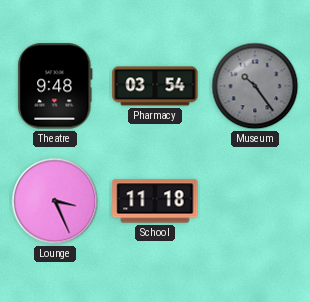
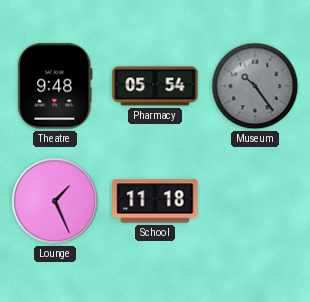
Pharmacy: 03:54 -> 05:54 (155, 86)
Lounge: 3:26 -> 1:26 (55, 201)
